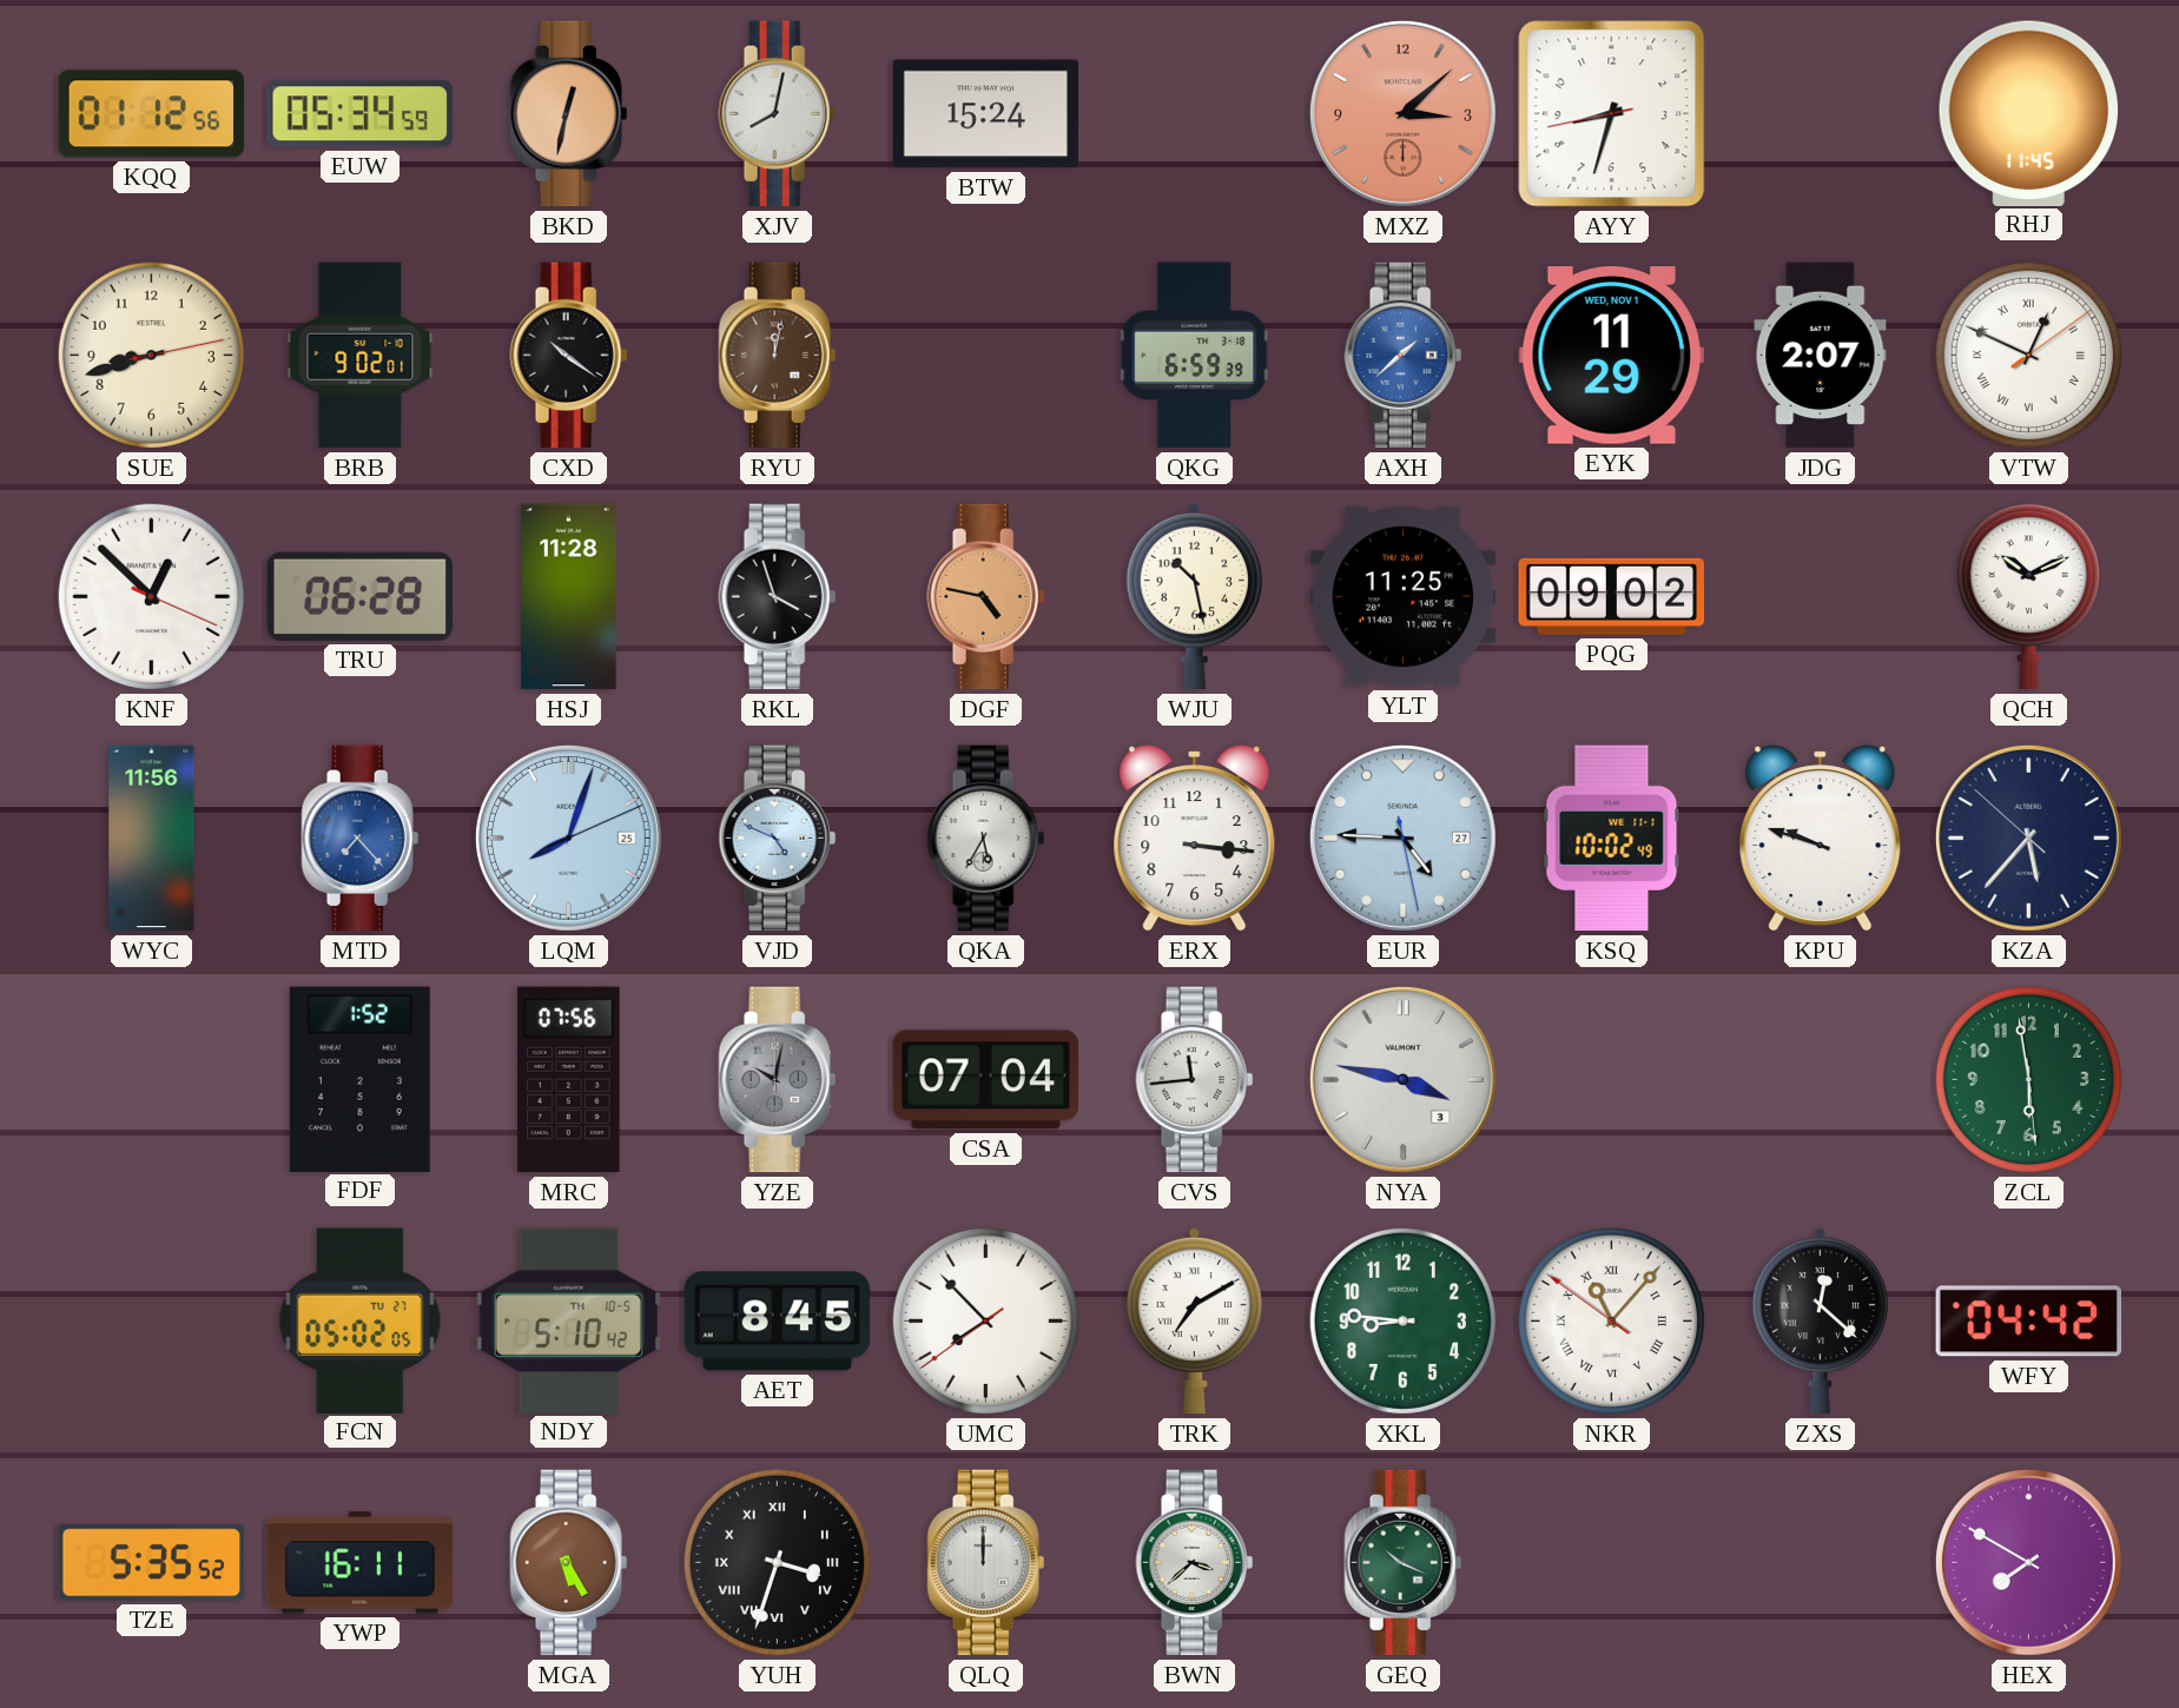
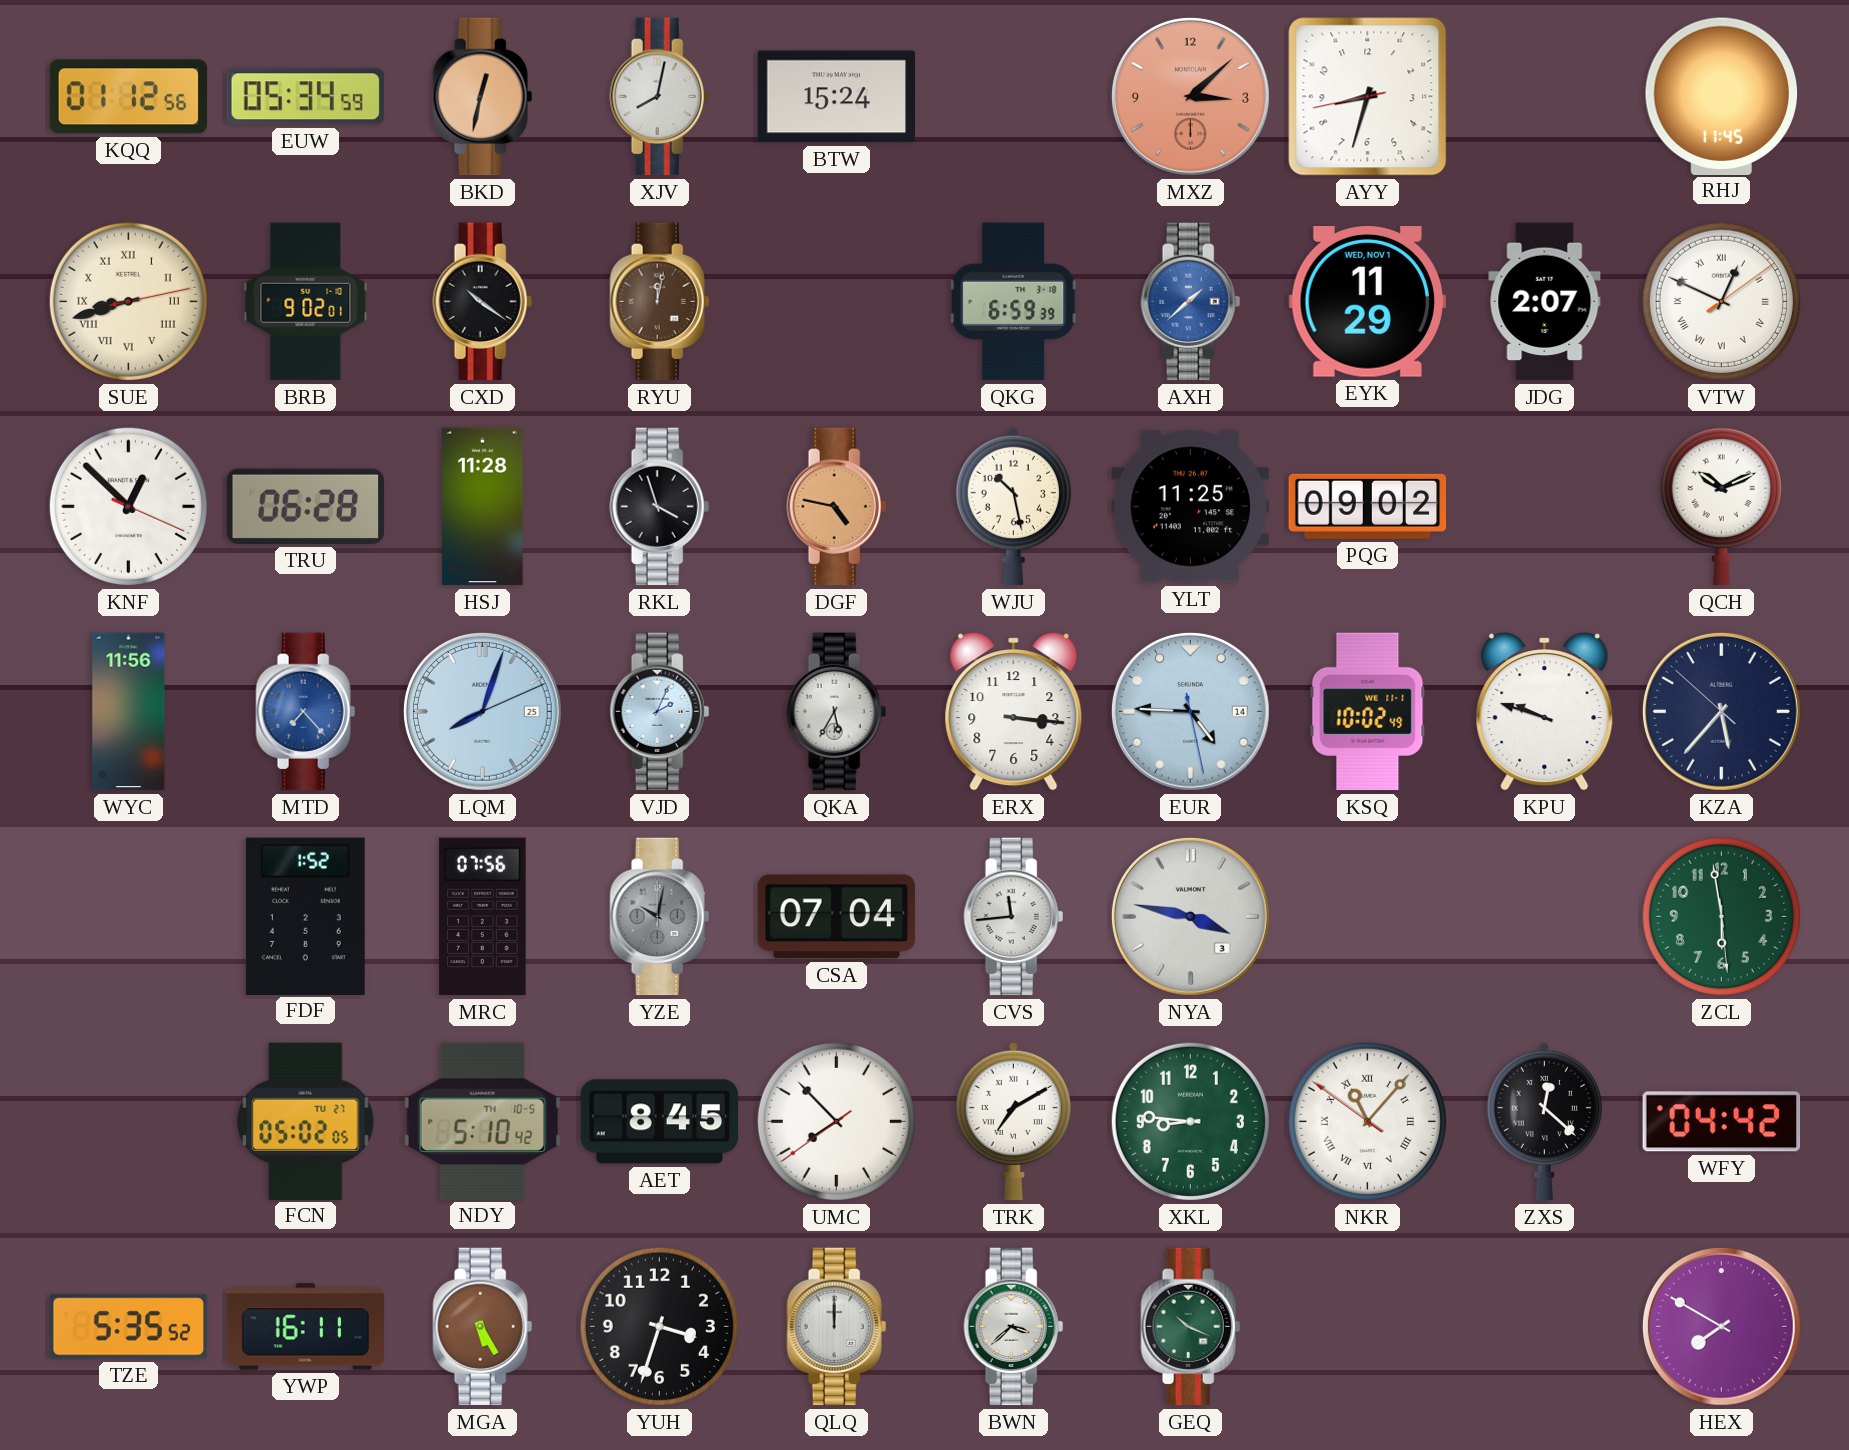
SUE numerals: Arabic -> Roman (128, 301)
VJD: 4:49 -> 2:04 (660, 712)
EUR date: 27 -> 14 (1190, 711)
YUH numerals: Roman -> Arabic (659, 1326)
